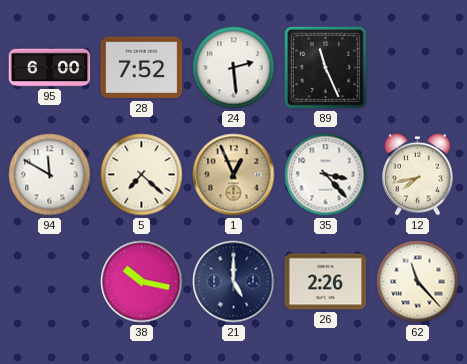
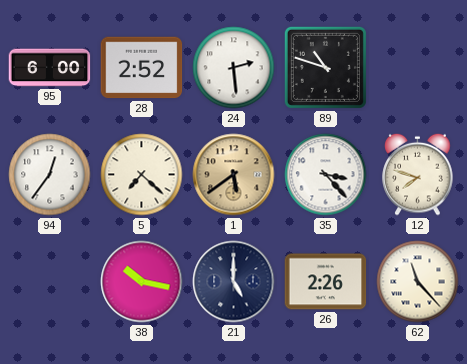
28: 7:52 -> 2:52 (142, 68)
89: 11:26 -> 10:48 (325, 67)
94: 11:50 -> 12:36 (50, 175)
1: 12:56 -> 5:39 (234, 175)
12: 7:43 -> 7:48 (418, 174)
